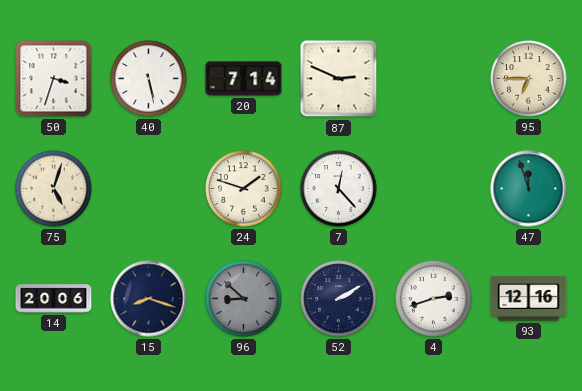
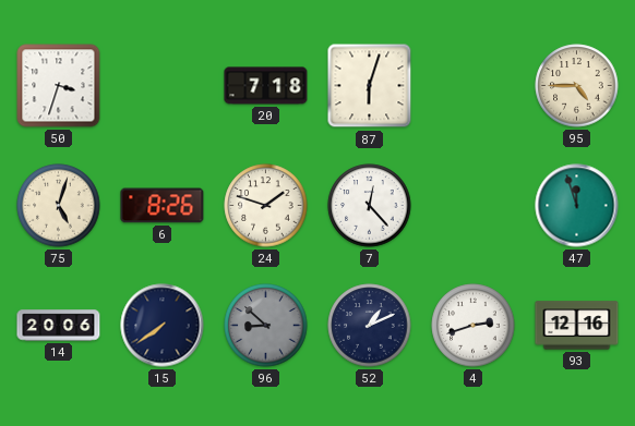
40: 5:28 -> none (149, 79)
20: 7:14 -> 7:18 (266, 86)
87: 2:49 -> 6:03 (370, 86)
95: 6:45 -> 4:45 (577, 86)
6: none -> 8:26 (163, 206)
15: 8:18 -> 7:39 (163, 326)
52: 2:10 -> 1:11 (370, 326)
